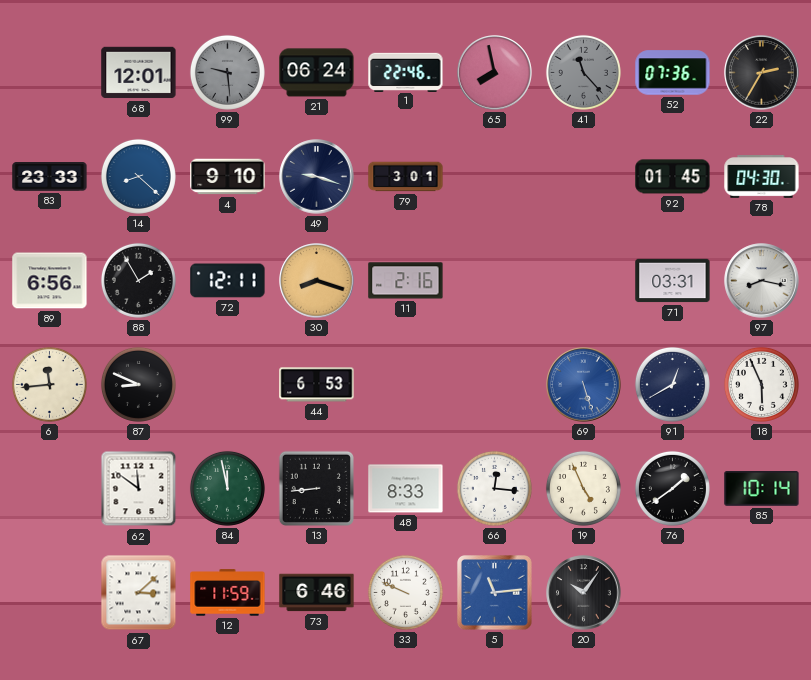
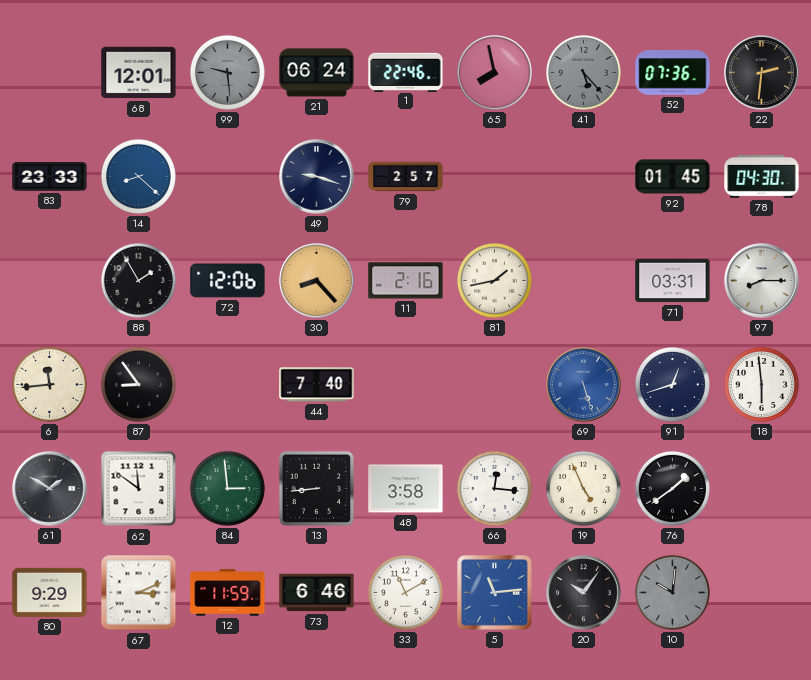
41: 11:23 -> 5:23 (583, 72)
22: 2:35 -> 2:31 (762, 73)
4: 9:10 -> none (228, 177)
79: 3:01 -> 2:57 (406, 177)
89: 6:56 -> none (50, 281)
72: 12:11 -> 12:06 (228, 281)
30: 8:18 -> 8:23 (317, 281)
81: none -> 1:43 (494, 280)
97: 8:17 -> 8:15 (762, 281)
87: 8:49 -> 8:54 (138, 384)
44: 6:53 -> 7:40 (317, 385)
91: 12:40 -> 12:42 (672, 384)
18: 5:56 -> 5:59 (761, 384)
61: none -> 1:50 (50, 489)
84: 11:58 -> 2:59 (227, 488)
48: 8:33 -> 3:58 (406, 489)
85: 10:14 -> none (762, 489)
80: none -> 9:29 (50, 592)
67: 3:08 -> 3:11 (139, 593)
33: 9:49 -> 11:10 (405, 592)
10: none -> 10:01 (672, 592)
